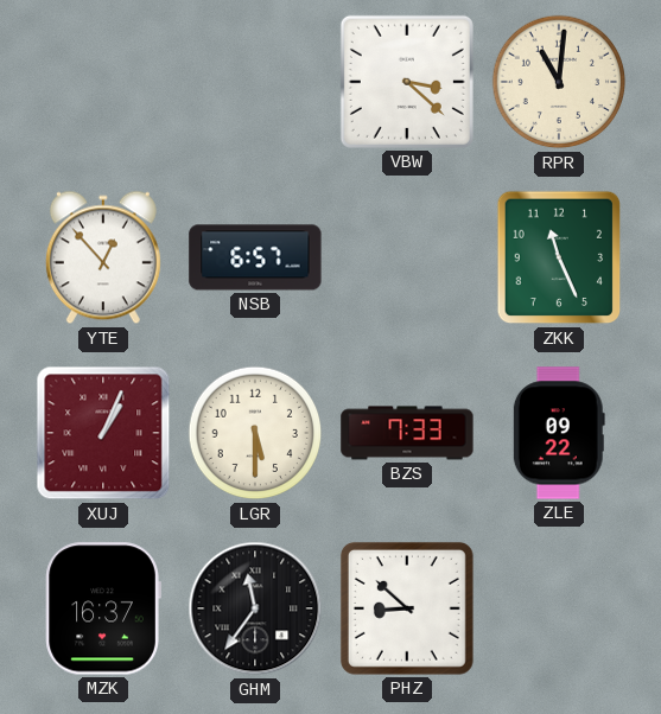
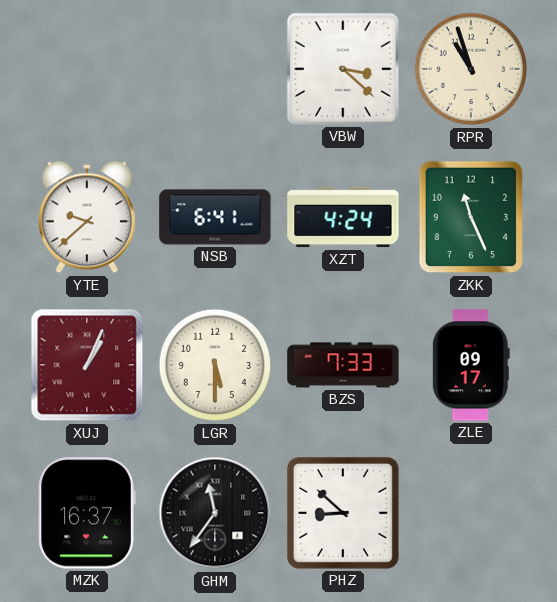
RPR: 11:01 -> 10:57 (471, 69)
YTE: 12:53 -> 9:38 (87, 217)
NSB: 6:57 -> 6:41 (215, 217)
XZT: none -> 4:24 (343, 217)
ZLE: 09:22 -> 09:17 (471, 365)
